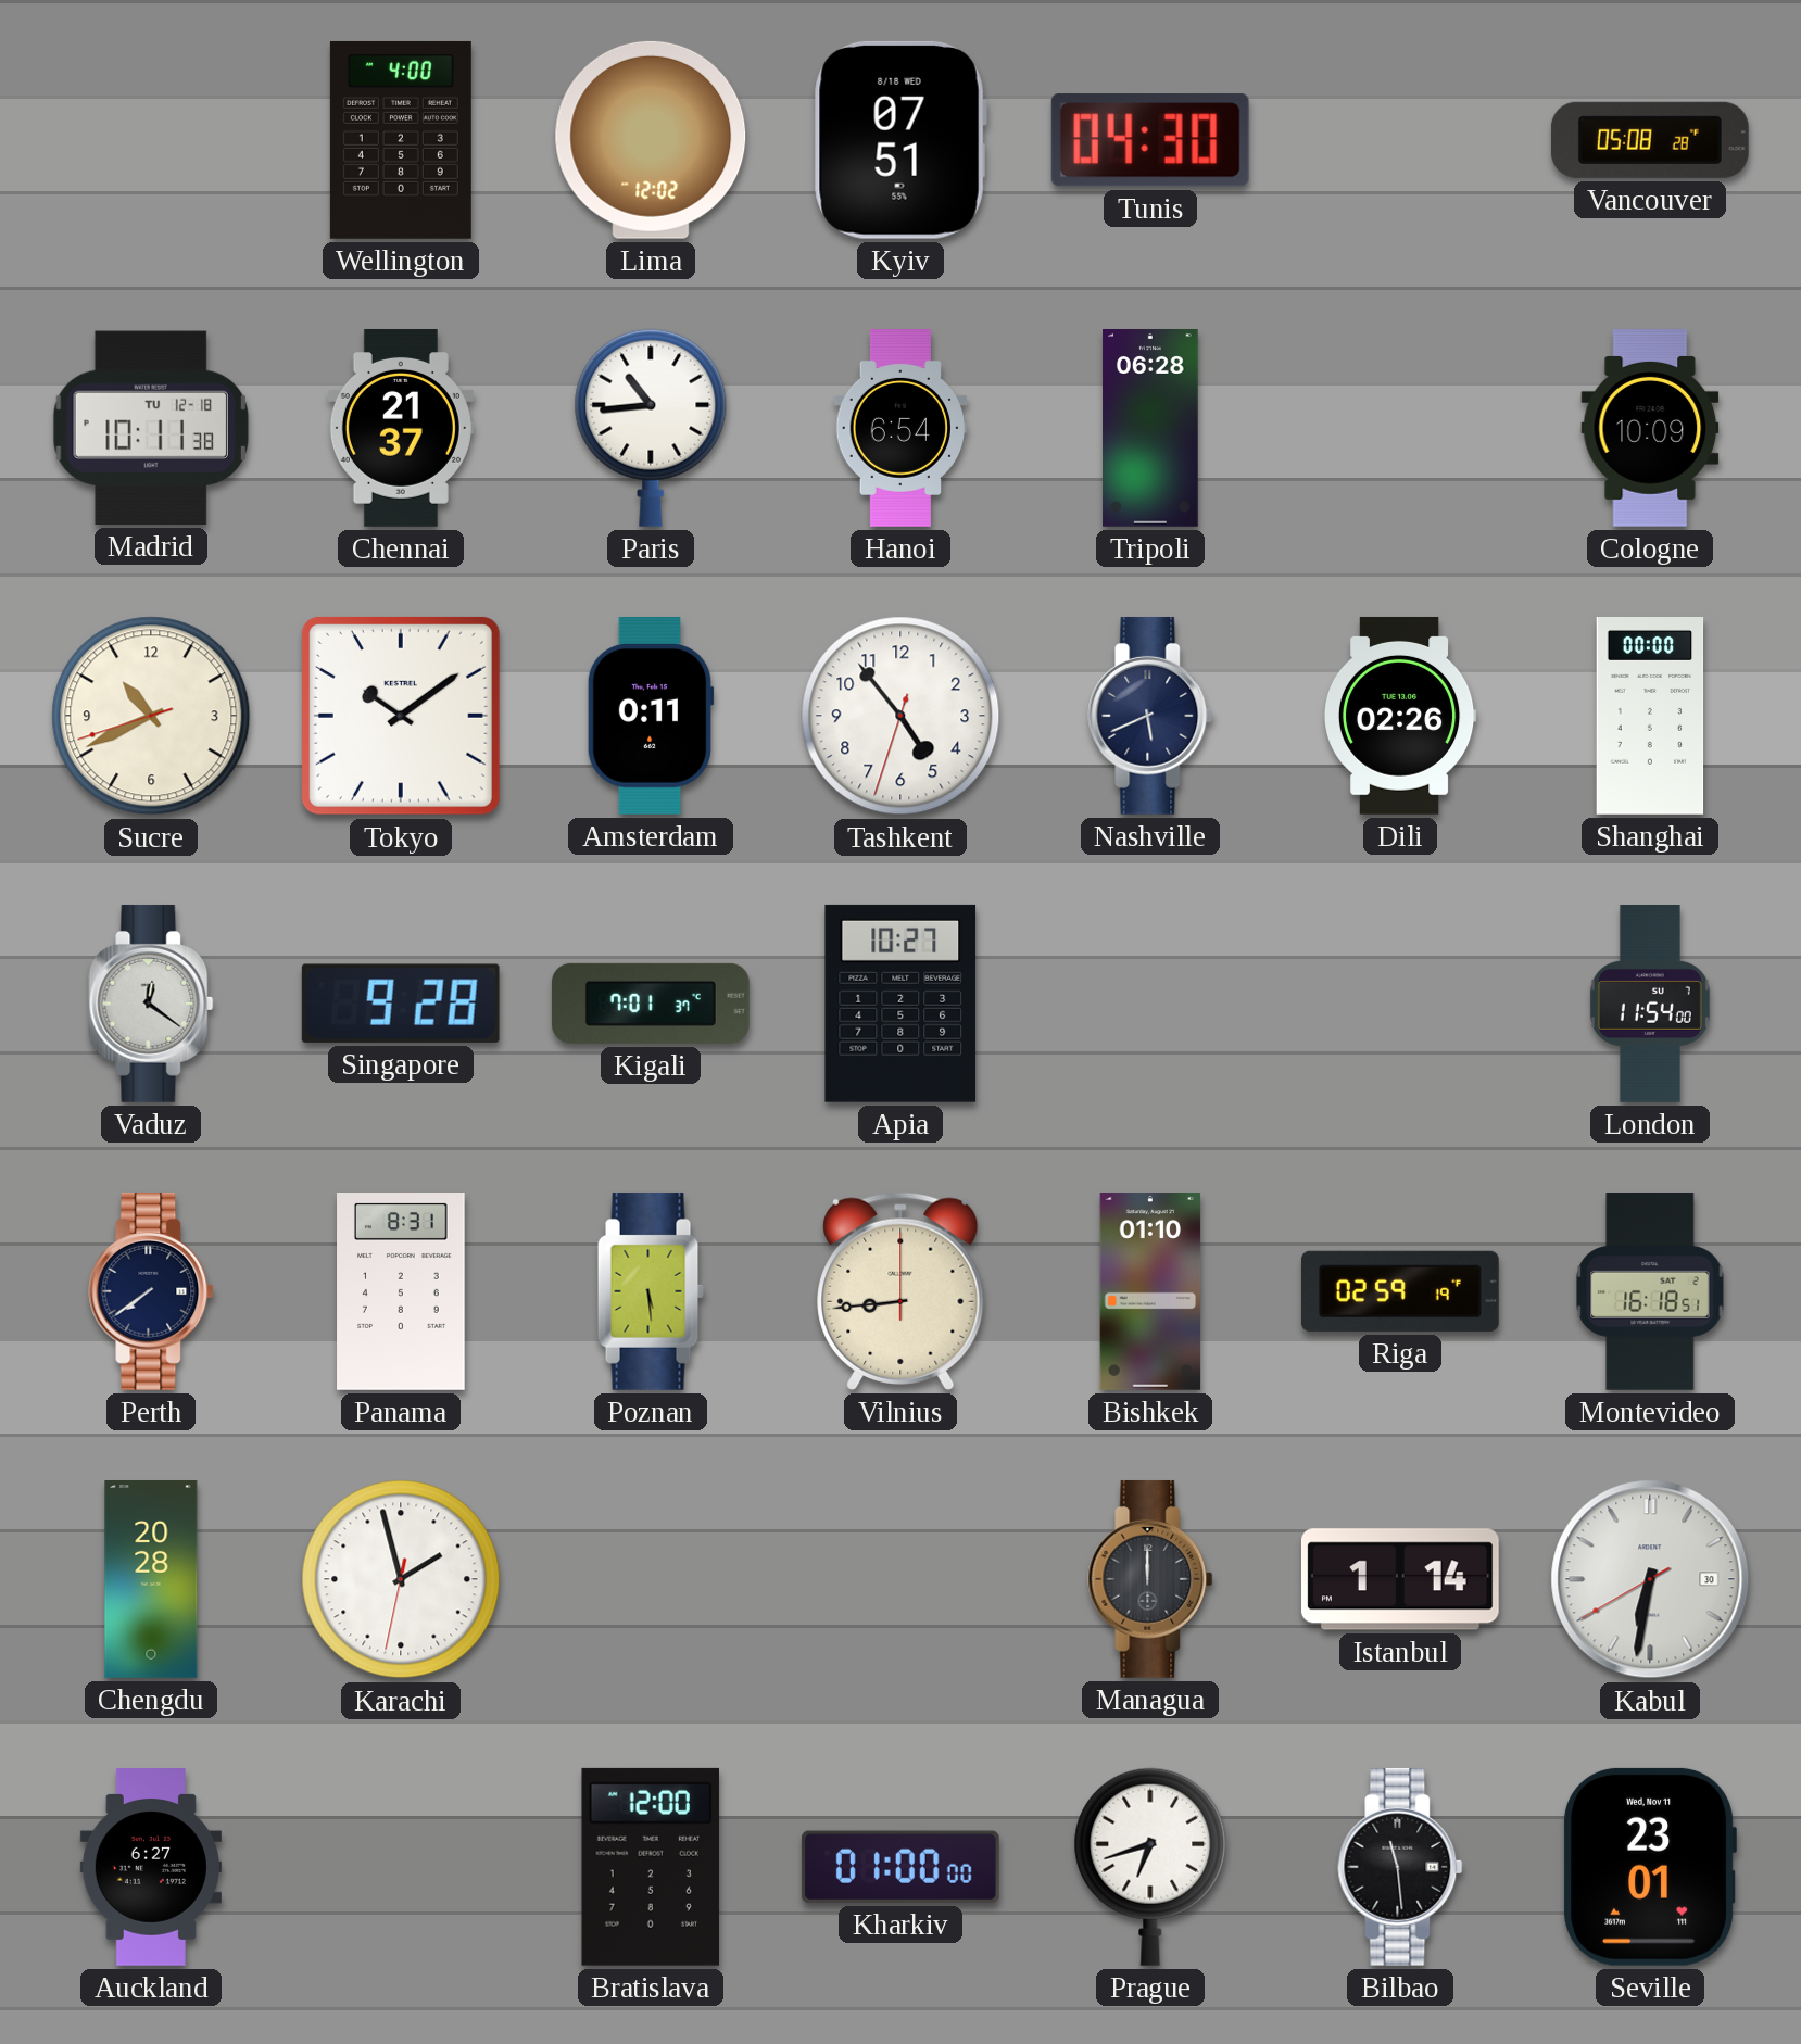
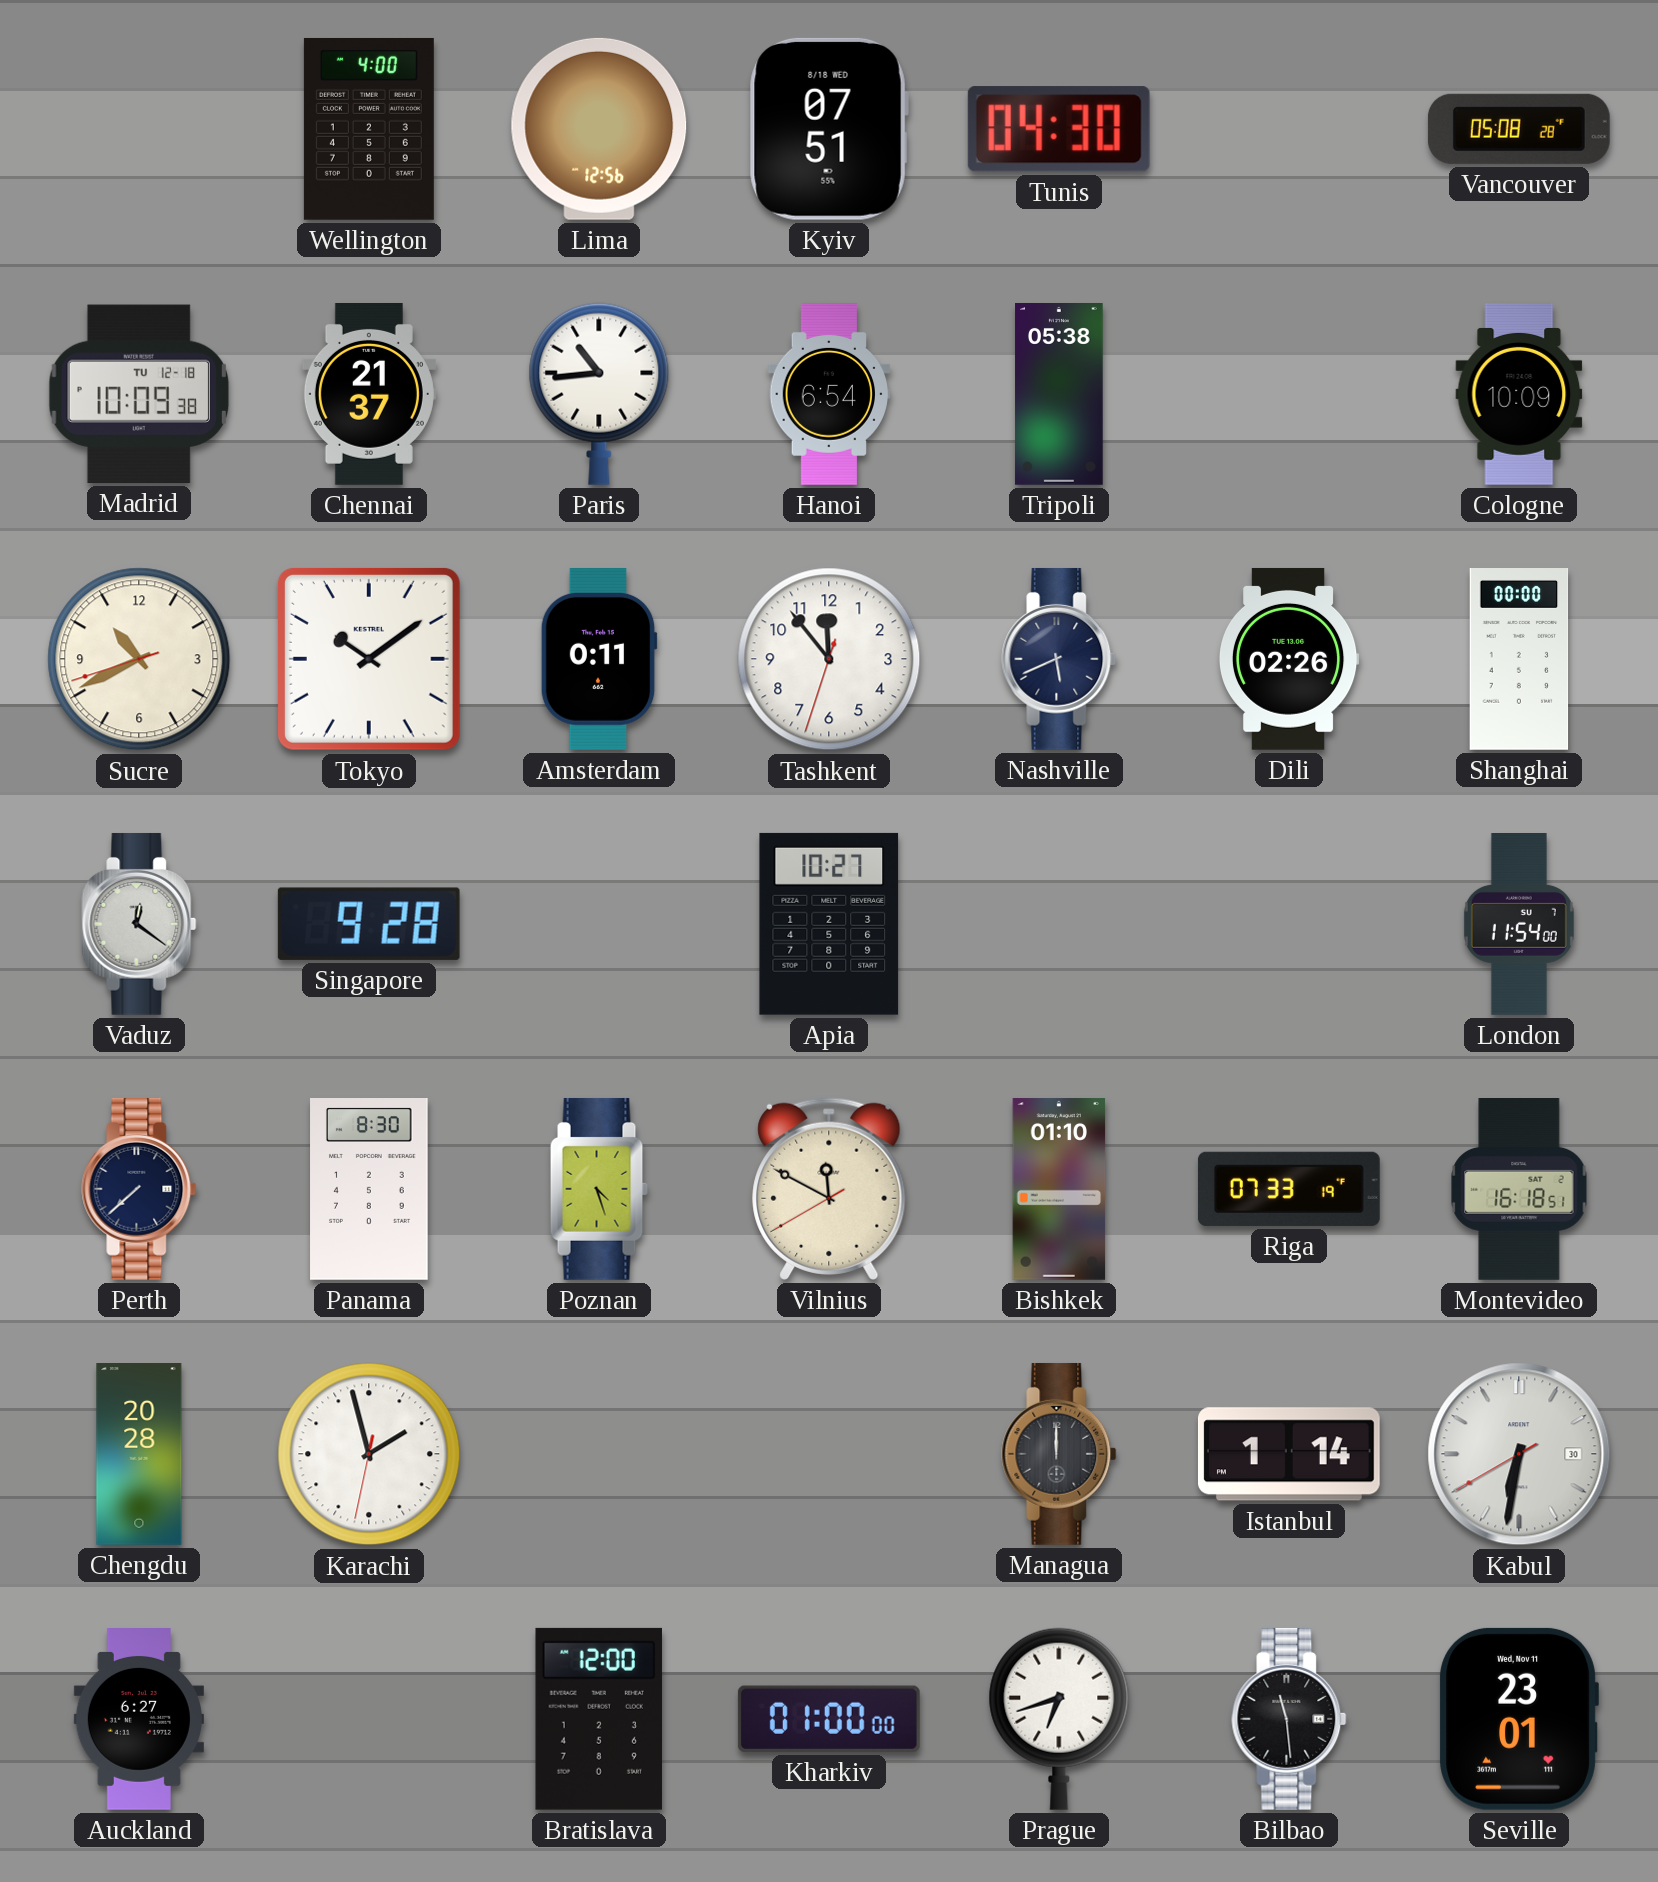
Lima: 12:02 -> 12:56 (599, 129)
Madrid: 10:11 -> 10:09 (138, 394)
Tripoli: 06:28 -> 05:38 (1059, 395)
Tashkent: 4:53 -> 11:53 (829, 659)
Kigali: 7:01 -> none (651, 1004)
Perth: 7:39 -> 7:38 (139, 1189)
Panama: 8:31 -> 8:30 (369, 1190)
Poznan: 5:29 -> 4:27 (599, 1189)
Vilnius: 8:44 -> 11:49 (829, 1189)
Riga: 02:59 -> 07:33 (1289, 1189)
